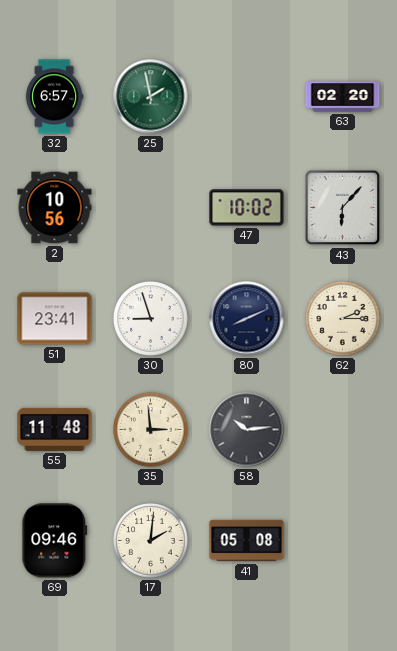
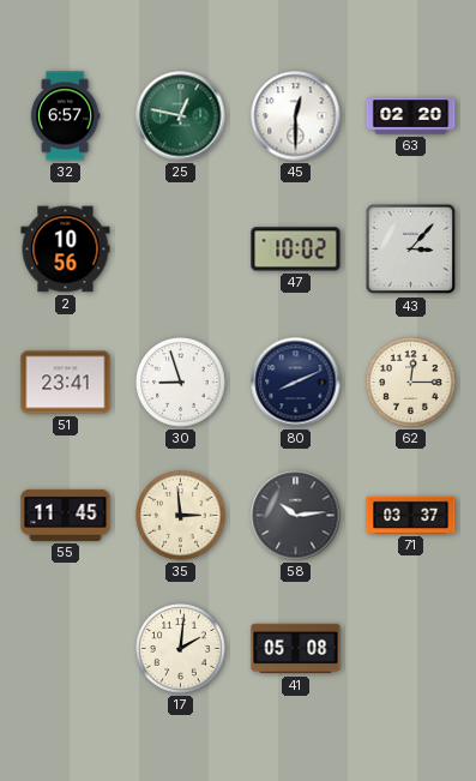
25: 1:58 -> 12:47 (181, 116)
45: none -> 12:30 (296, 116)
43: 6:07 -> 3:07 (411, 250)
62: 2:15 -> 12:15 (411, 383)
55: 11:48 -> 11:45 (66, 515)
71: none -> 03:37 (411, 515)
69: 09:46 -> none (55, 541)
